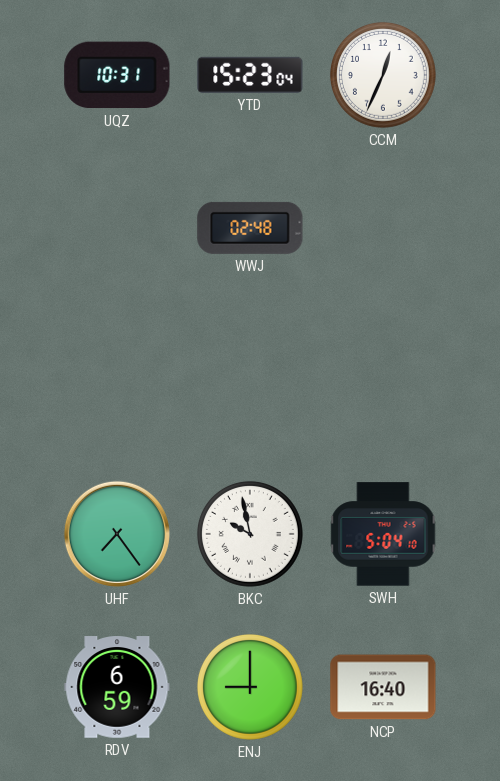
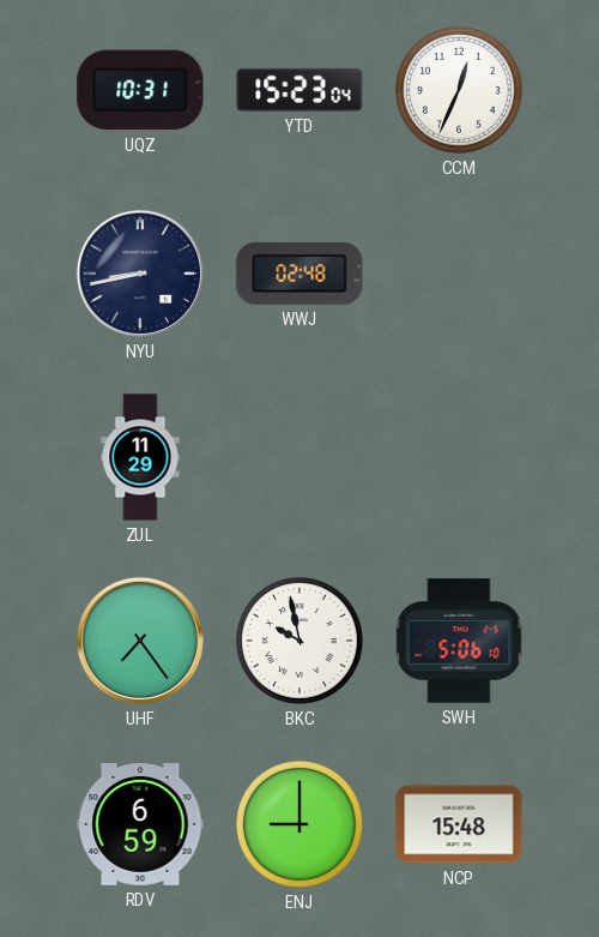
NYU: none -> 8:43 (140, 274)
ZUL: none -> 11:29 (140, 457)
SWH: 5:04 -> 5:06 (459, 641)
NCP: 16:40 -> 15:48 (459, 824)
